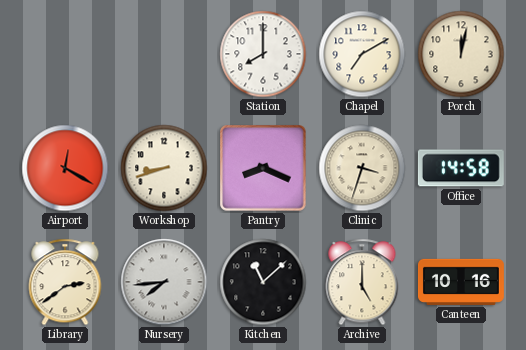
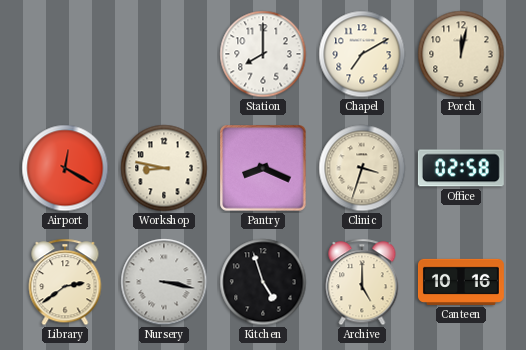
Workshop: 8:42 -> 8:47 (164, 168)
Office: 14:58 -> 02:58 (461, 168)
Nursery: 7:44 -> 3:17 (164, 282)
Kitchen: 11:08 -> 4:57 (263, 282)
